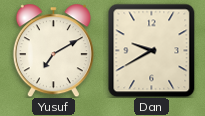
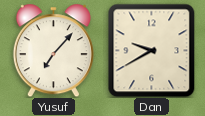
Yusuf: 7:10 -> 7:07 (53, 50)
